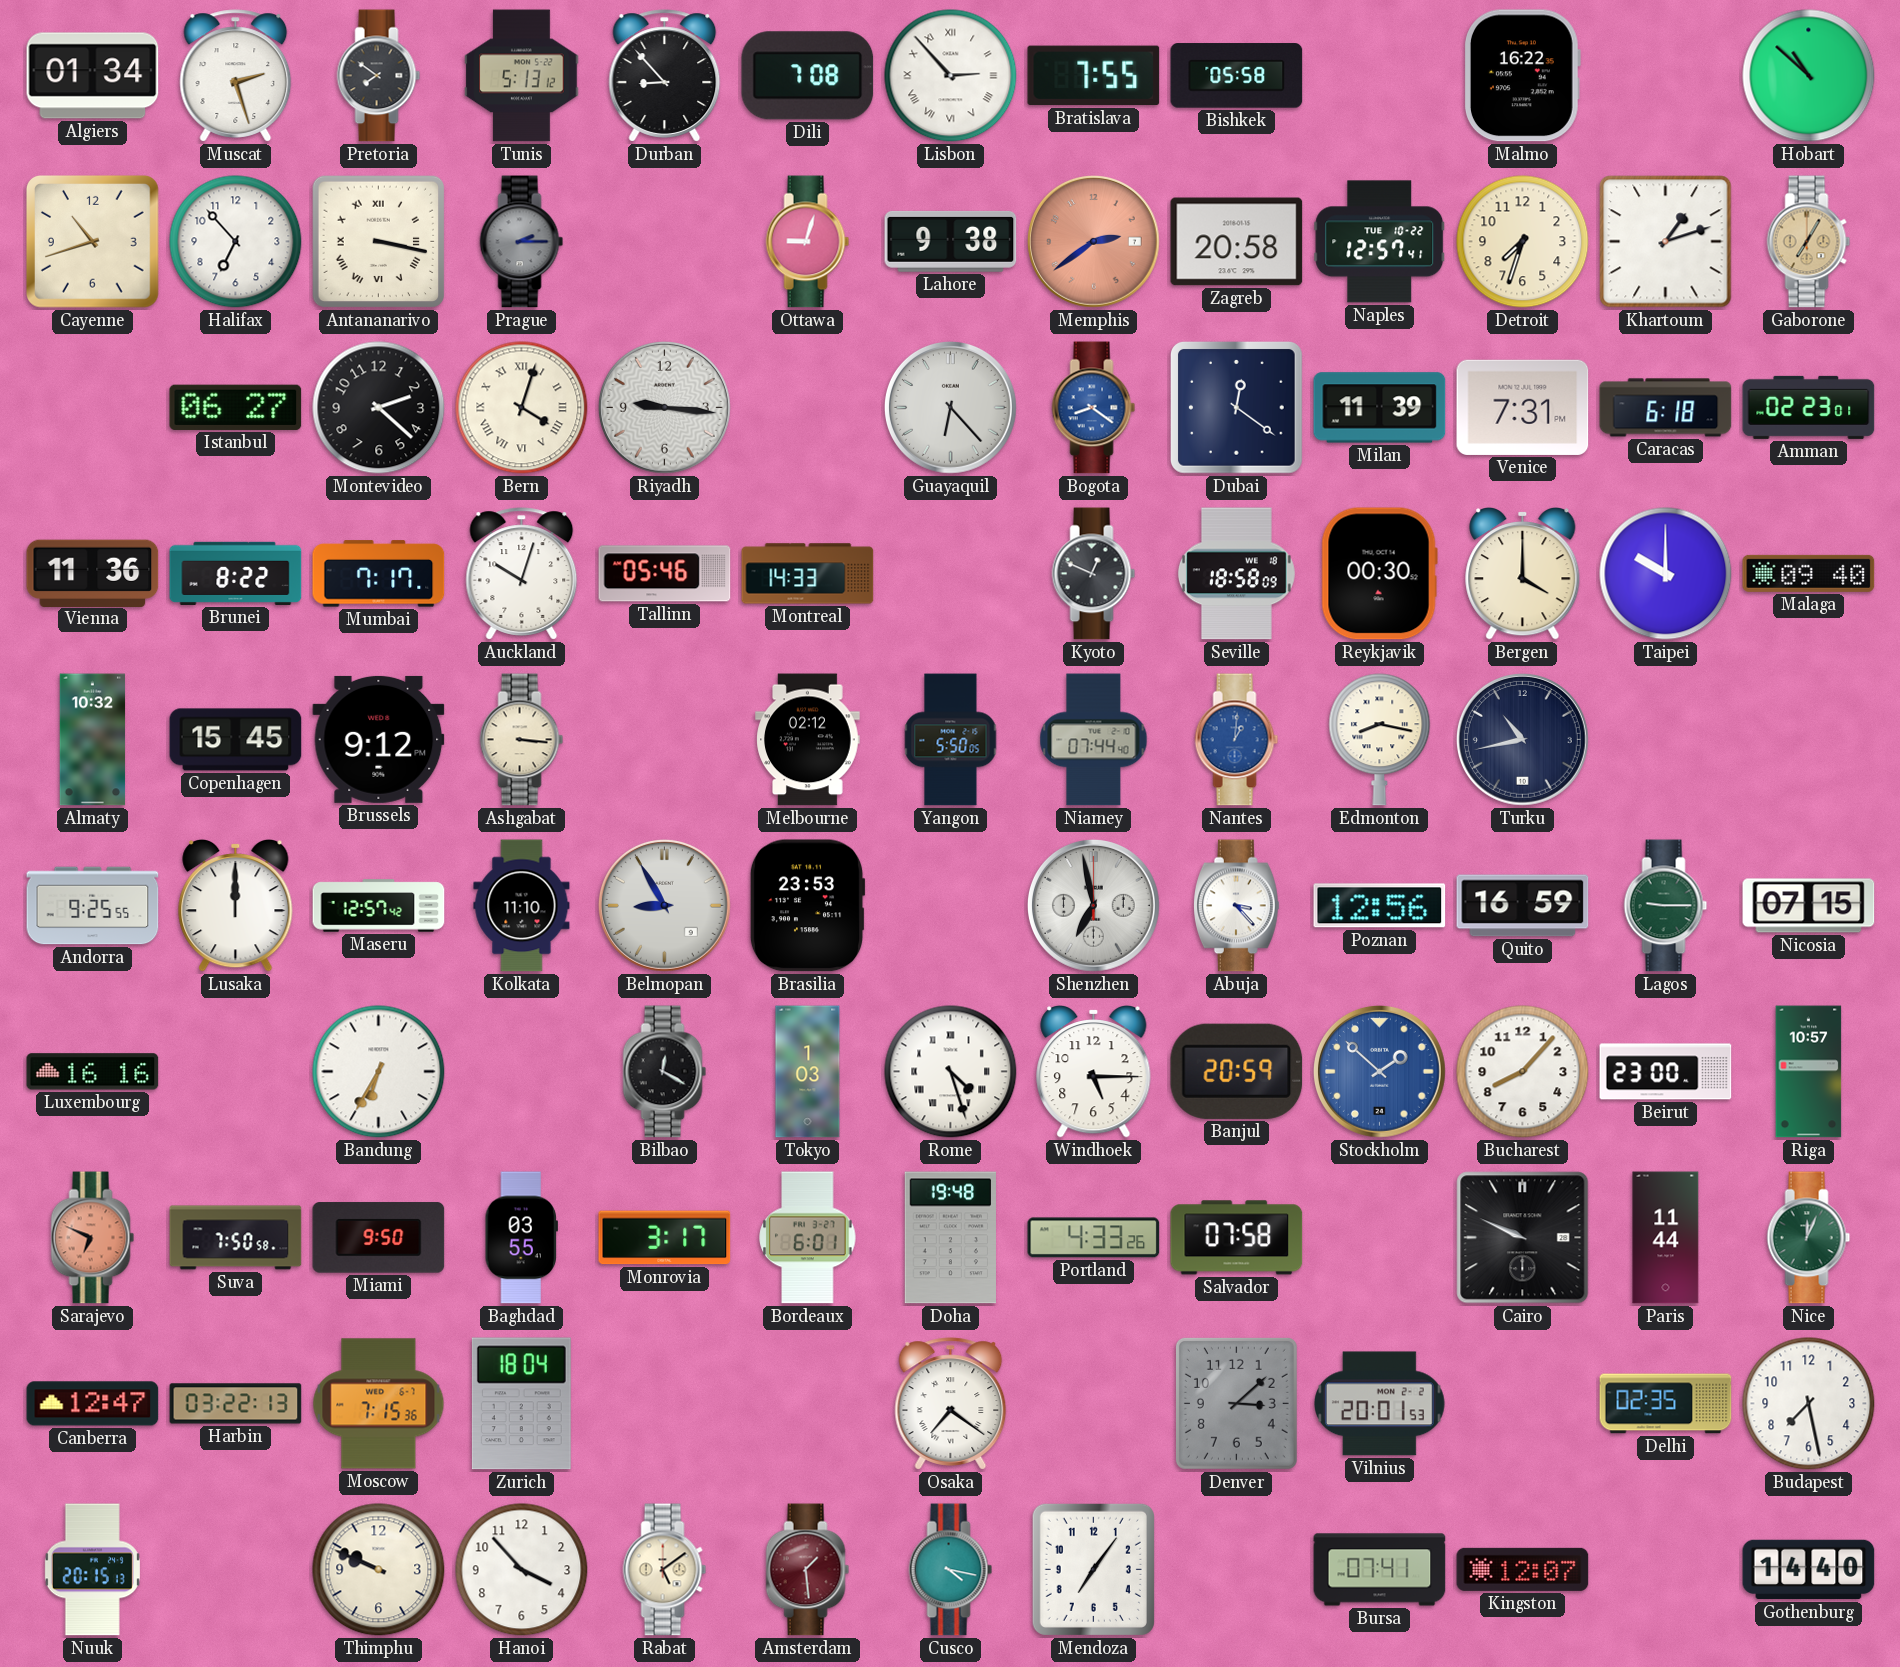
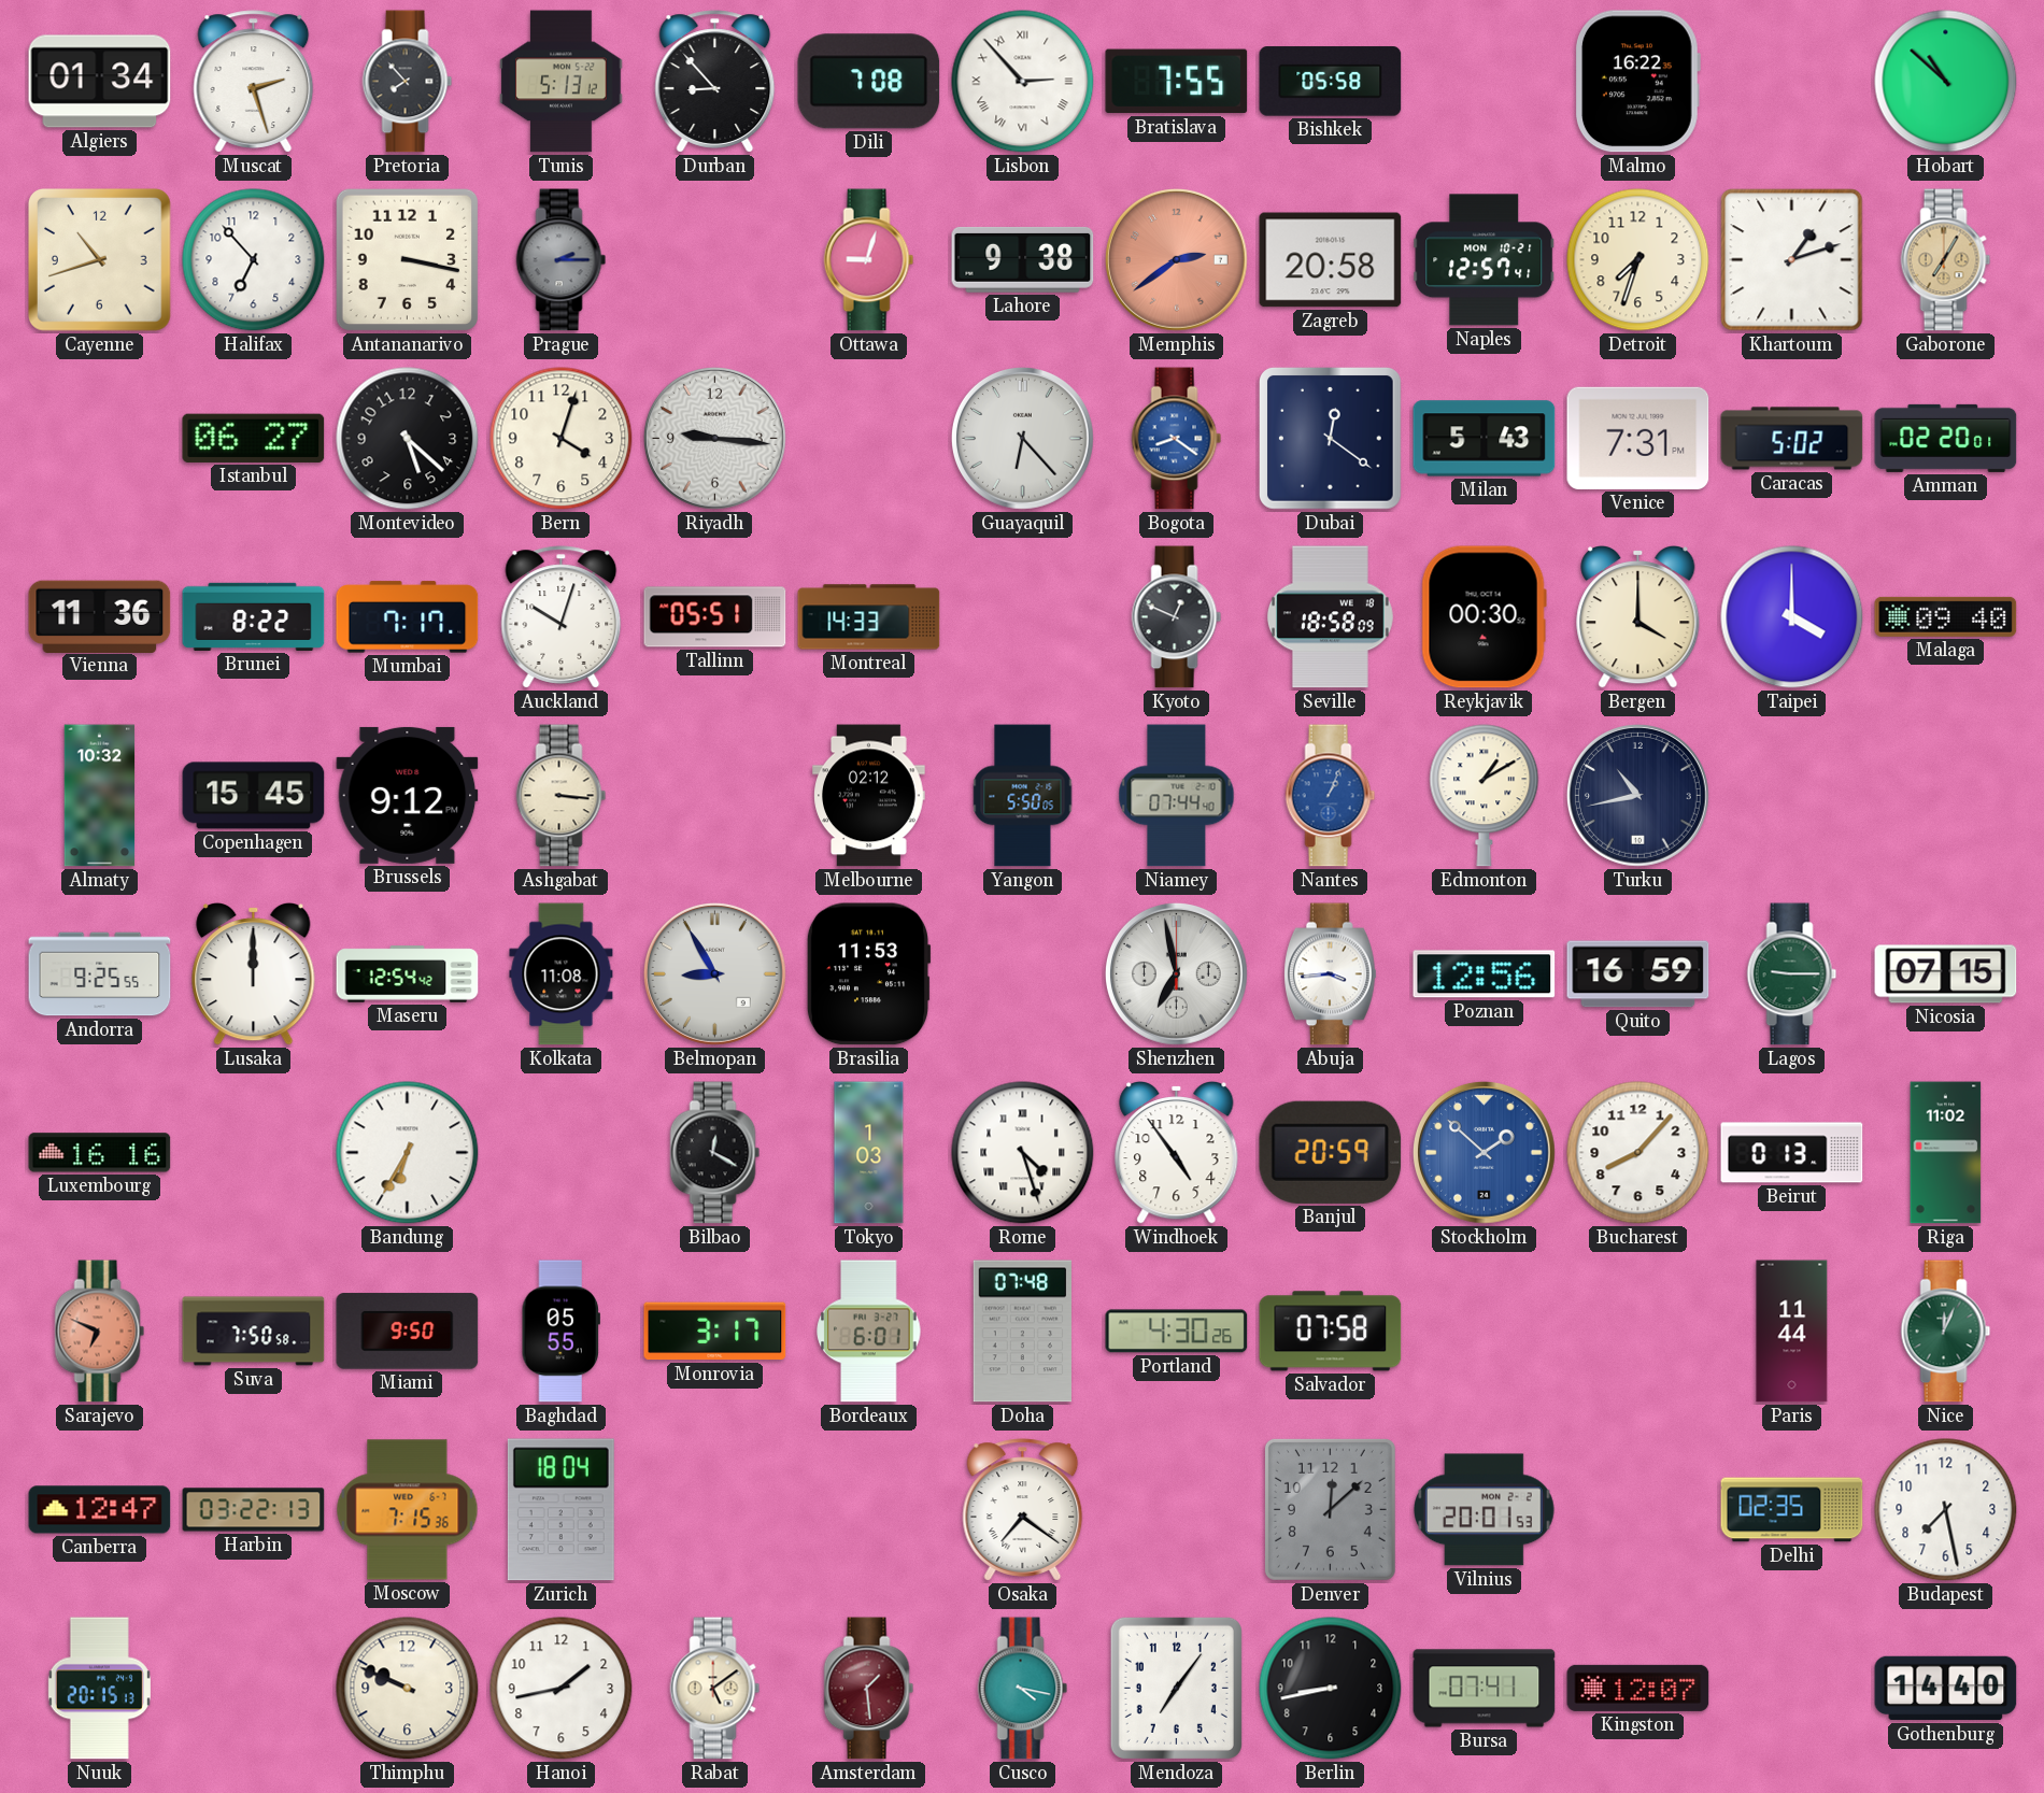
Pretoria: 7:51 -> 7:53 (408, 82)
Antananarivo numerals: Roman -> Arabic (408, 260)
Naples date: TUE 10-22 -> MON 10-21 (1485, 260)
Montevideo: 2:22 -> 5:22 (408, 439)
Bern numerals: Roman -> Arabic (562, 439)
Milan: 11:39 -> 5:43 (1485, 439)
Caracas: 6:18 -> 5:02 (1792, 439)
Amman: 02:23 -> 02:20 (1946, 438)
Tallinn: 05:46 -> 05:51 (715, 617)
Taipei: 10:00 -> 4:00 (1792, 617)
Nantes: 1:01 -> 1:04 (1331, 796)
Edmonton: 8:17 -> 1:10 (1485, 796)
Maseru: 12:57 -> 12:54 (408, 974)
Kolkata: 11:10 -> 11:08 (562, 974)
Brasilia: 23:53 -> 11:53 (868, 974)
Abuja: 3:23 -> 3:44 (1330, 974)
Windhoek: 5:15 -> 4:54 (1177, 1152)
Beirut: 23:00 -> 0:13 (1792, 1153)
Riga: 10:57 -> 11:02 (1946, 1153)
Baghdad: 03:55 -> 05:55 (560, 1332)
Doha: 19:48 -> 07:48 (1022, 1332)
Portland: 4:33 -> 4:30 (1177, 1332)
Cairo: 9:49 -> none (1523, 1238)
Denver: 3:08 -> 12:08 (1330, 1509)
Hanoi: 3:53 -> 1:43 (562, 1689)
Berlin: none -> 8:43 (1331, 1689)
